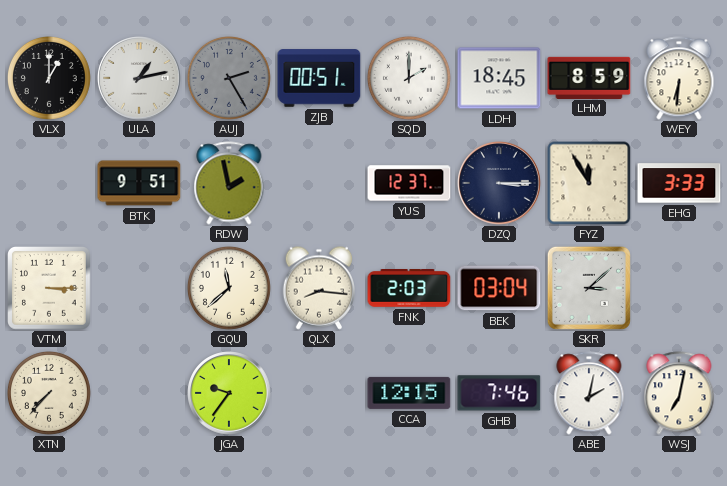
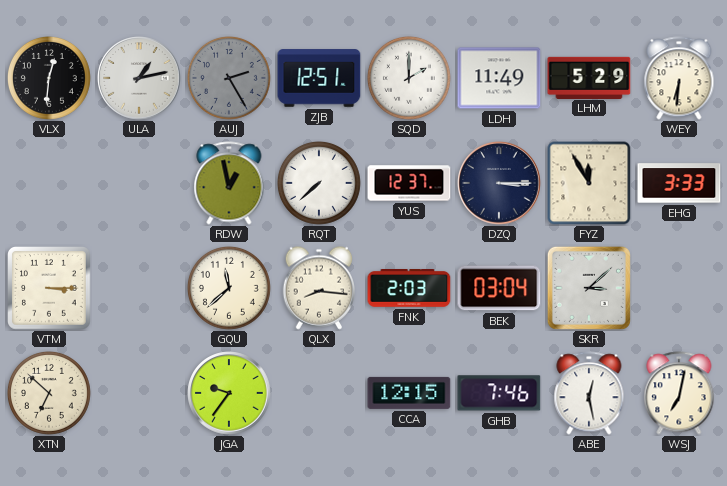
VLX: 1:00 -> 12:31 (49, 78)
ZJB: 00:51 -> 12:51 (319, 78)
LDH: 18:45 -> 11:49 (499, 78)
LHM: 8:59 -> 5:29 (589, 77)
BTK: 9:51 -> none (139, 183)
RDW: 1:58 -> 12:58 (229, 183)
RQT: none -> 7:38 (319, 183)
XTN: 7:37 -> 6:52 (49, 393)
ABE: 2:02 -> 12:28 (589, 393)
